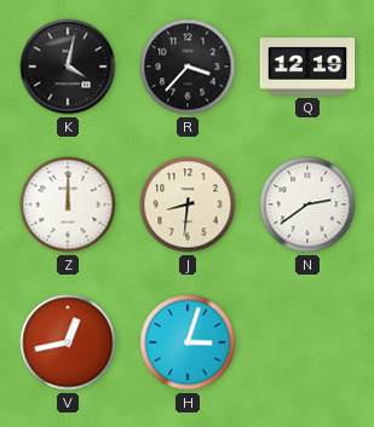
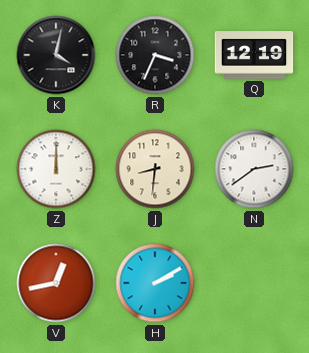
R: 3:37 -> 3:34 (155, 55)
H: 3:03 -> 2:10 (155, 283)
